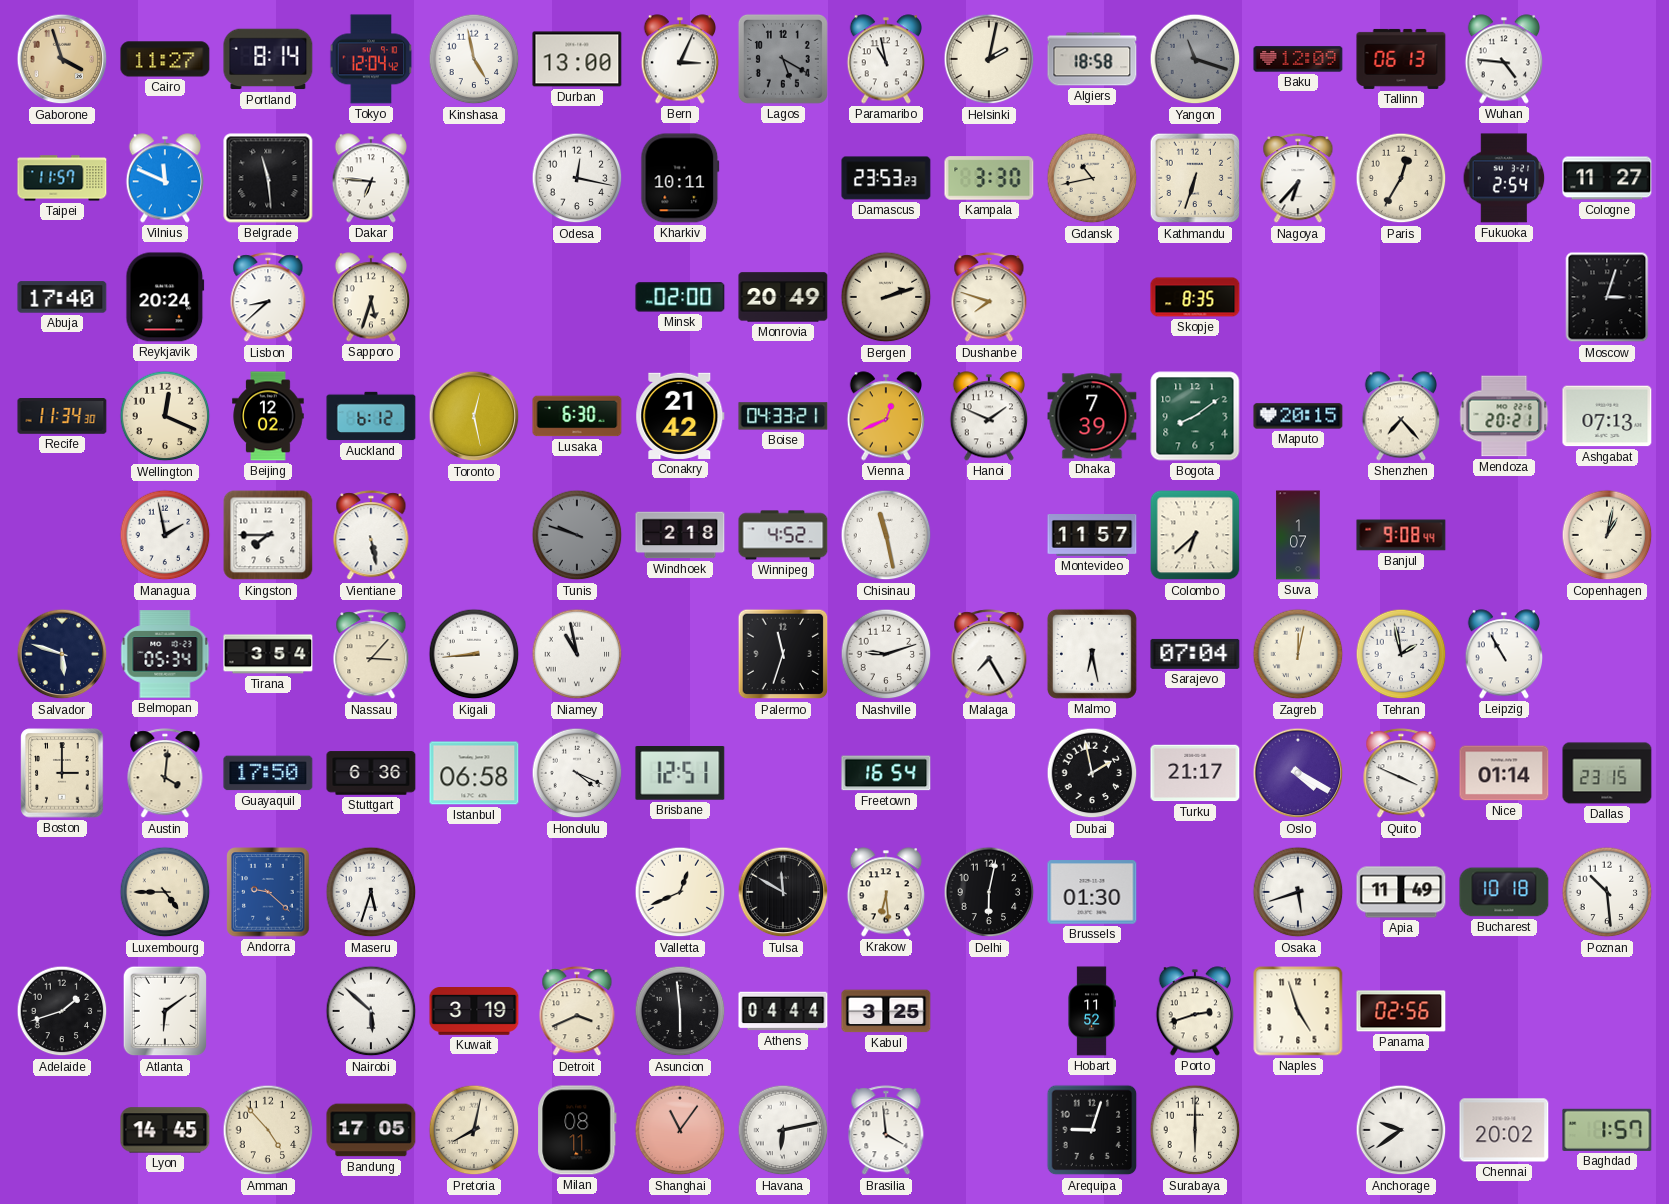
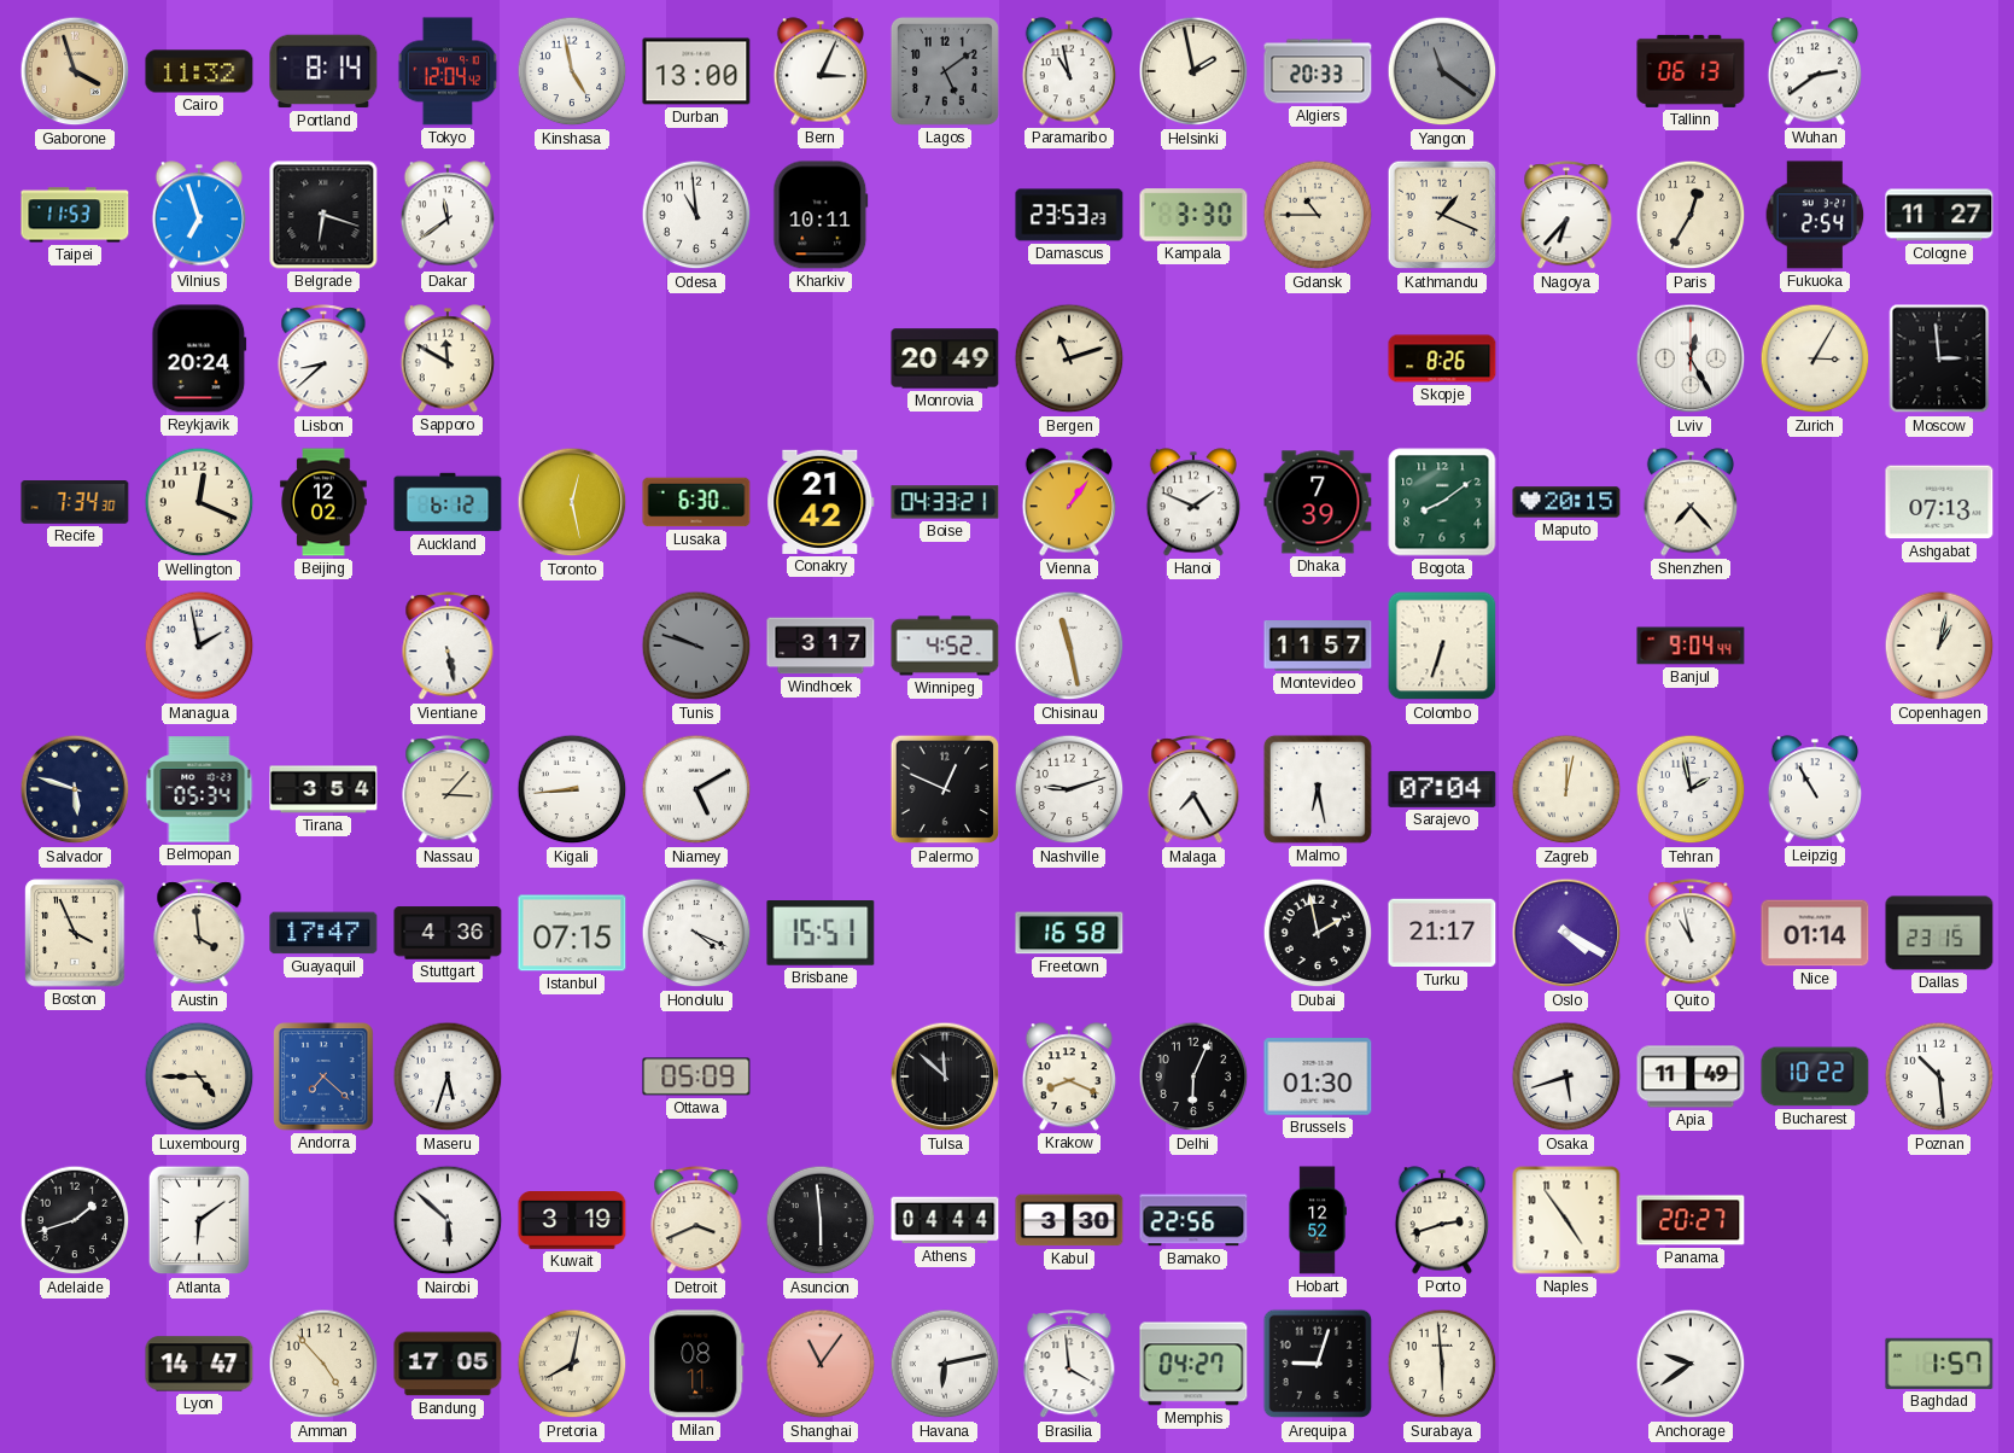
Cairo: 11:27 -> 11:32 (199, 71)
Lagos: 5:20 -> 5:09 (945, 71)
Helsinki: 2:02 -> 1:58 (1193, 71)
Algiers: 18:58 -> 20:33 (1318, 71)
Yangon: 11:18 -> 11:21 (1442, 71)
Baku: 12:09 -> none (1298, 59)
Wuhan: 4:46 -> 2:39 (1814, 71)
Taipei: 11:57 -> 11:53 (75, 215)
Vilnius: 11:49 -> 6:57 (198, 215)
Belgrade: 11:29 -> 6:18 (323, 215)
Dakar: 6:46 -> 11:39 (446, 215)
Odesa: 12:17 -> 10:59 (696, 215)
Gdansk: 10:43 -> 10:45 (1318, 215)
Kathmandu: 6:33 -> 1:19 (1442, 215)
Abuja: 17:40 -> none (62, 297)
Sapporo: 5:33 -> 11:50 (446, 358)
Minsk: 02:00 -> none (680, 297)
Bergen: 2:12 -> 11:12 (1069, 358)
Dushanbe: 7:48 -> none (989, 298)
Skopje: 8:35 -> 8:26 (1442, 358)
Lviv: none -> 12:25 (1691, 358)
Zurich: none -> 3:05 (1815, 358)
Moscow: 3:03 -> 2:59 (1939, 358)
Recife: 11:34 -> 7:34 (75, 503)
Vienna: 12:41 -> 1:06 (1068, 502)
Mendoza: 20:21 -> none (1504, 416)
Kingston: 7:45 -> none (268, 535)
Windhoek: 2:18 -> 3:17 (821, 646)
Colombo: 6:38 -> 6:33 (1442, 646)
Suva: 1:07 -> none (1298, 535)
Banjul: 9:08 -> 9:04 (1691, 646)
Niamey: 10:58 -> 5:10 (696, 789)
Palermo: 11:33 -> 12:49 (945, 789)
Boston: 3:00 -> 3:56 (75, 933)
Austin: 4:01 -> 3:59 (199, 934)
Guayaquil: 17:50 -> 17:47 (323, 933)
Stuttgart: 6:36 -> 4:36 (448, 933)
Istanbul: 06:58 -> 07:15 (572, 933)
Brisbane: 12:51 -> 15:51 (821, 934)
Freetown: 16:54 -> 16:58 (1069, 933)
Quito: 3:49 -> 10:58 (1691, 934)
Andorra: 9:22 -> 7:22 (323, 1076)
Ottawa: none -> 05:09 (696, 1076)
Valletta: 12:41 -> none (680, 892)
Tulsa: 11:50 -> 11:52 (945, 1076)
Krakow: 6:29 -> 8:19 (1068, 1076)
Delhi: 6:02 -> 6:04 (1193, 1076)
Bucharest: 10:18 -> 10:22 (1815, 1076)
Kabul: 3:25 -> 3:30 (1069, 1220)
Bamako: none -> 22:56 (1193, 1220)
Hobart: 11:52 -> 12:52 (1318, 1220)
Naples: 4:57 -> 4:54 (1566, 1220)
Panama: 02:56 -> 20:27 (1691, 1220)
Lyon: 14:45 -> 14:47 (199, 1364)
Memphis: none -> 04:27 (1193, 1364)
Surabaya: 6:00 -> 5:59 (1442, 1364)
Chennai: 20:02 -> none (1504, 1130)
